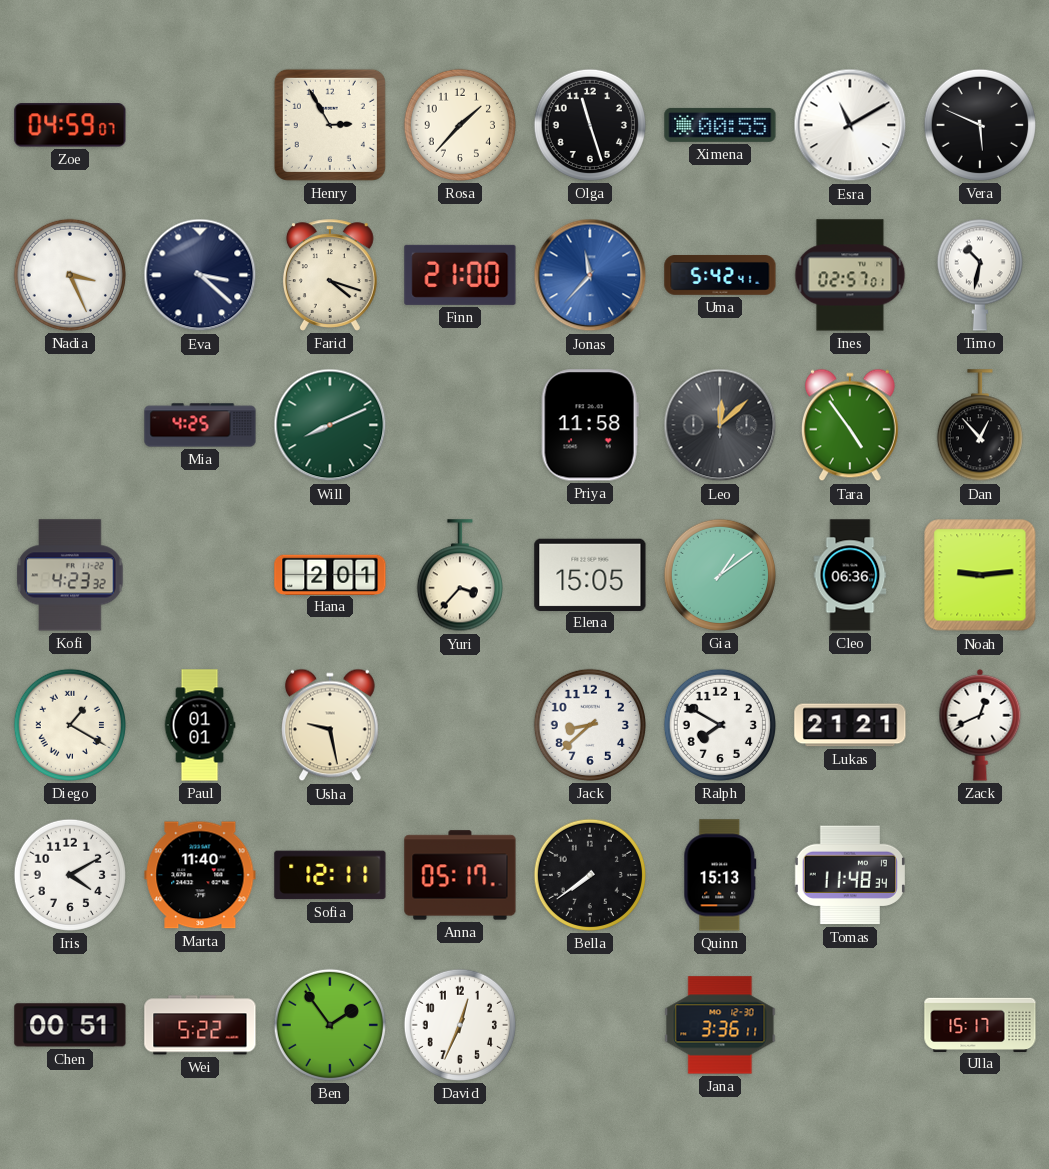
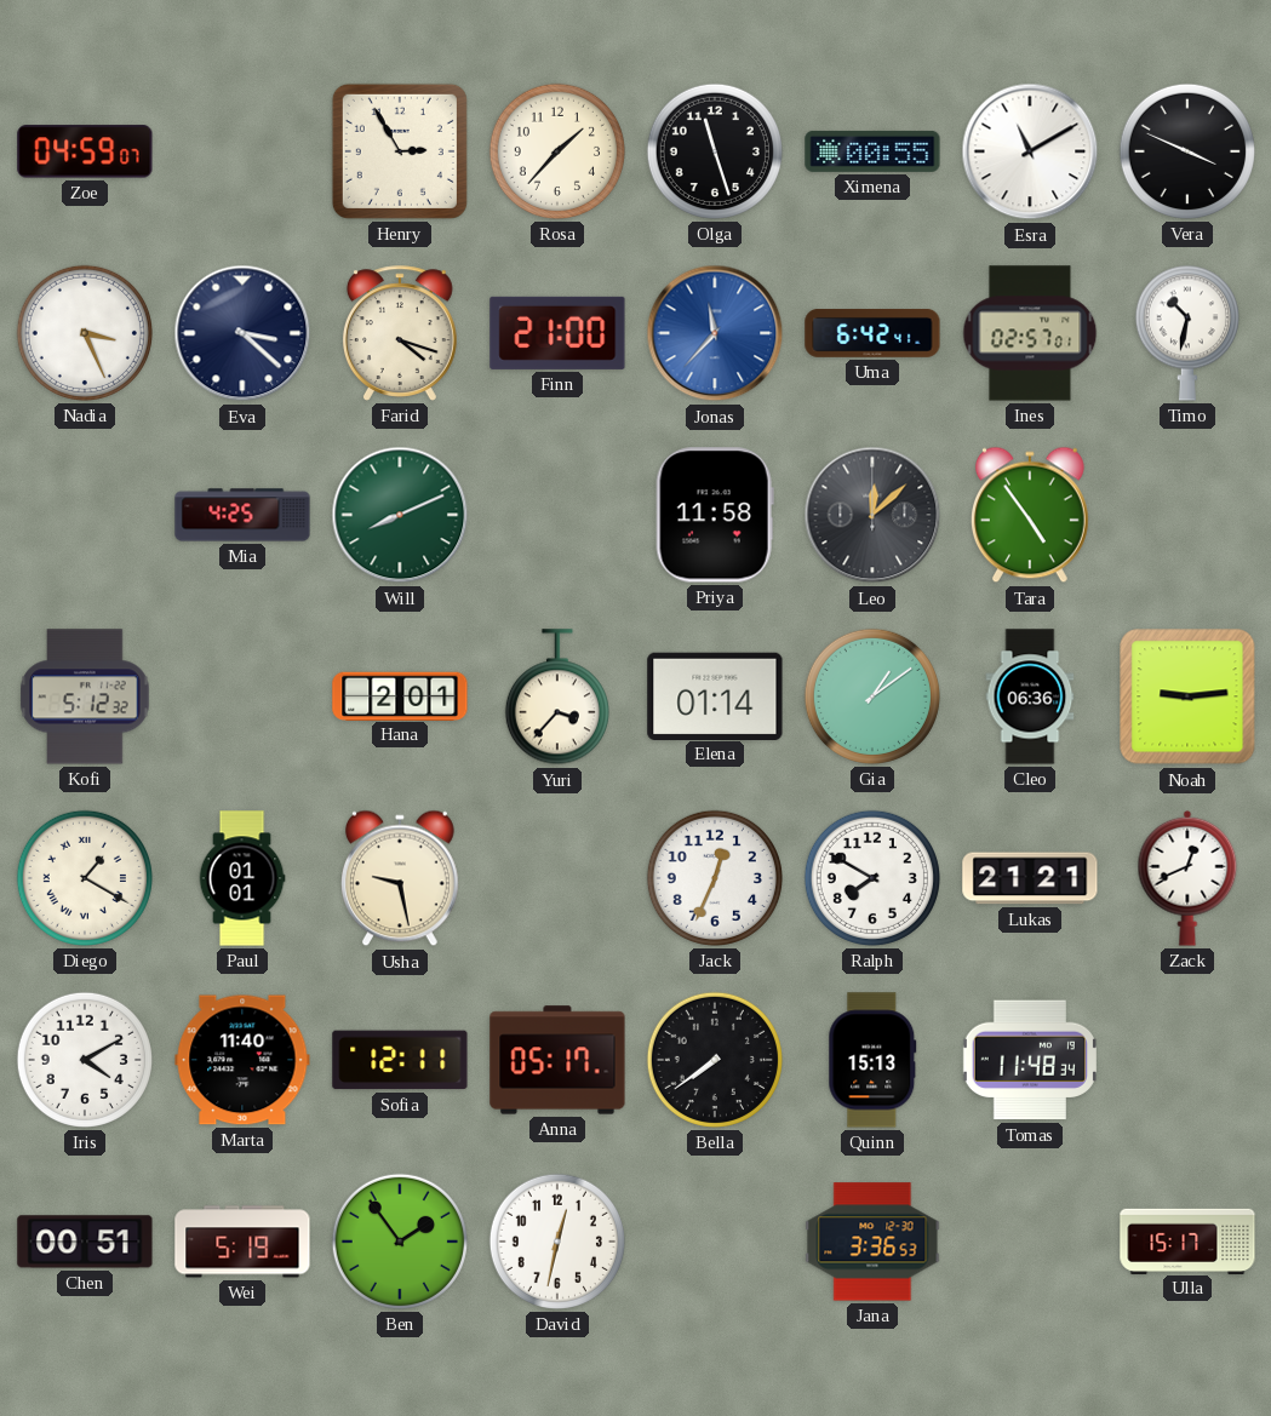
Vera: 5:49 -> 3:49 (1187, 151)
Uma: 5:42 -> 6:42 (872, 334)
Dan: 12:53 -> none (980, 426)
Kofi: 4:23 -> 5:12 (85, 696)
Elena: 15:05 -> 01:14 (715, 695)
Jack: 8:38 -> 12:34 (715, 878)
Wei: 5:22 -> 5:19 (242, 1242)
David: 12:34 -> 12:32 (557, 1242)
Jana: 3:36:11 -> 3:36:53 (872, 1242)
